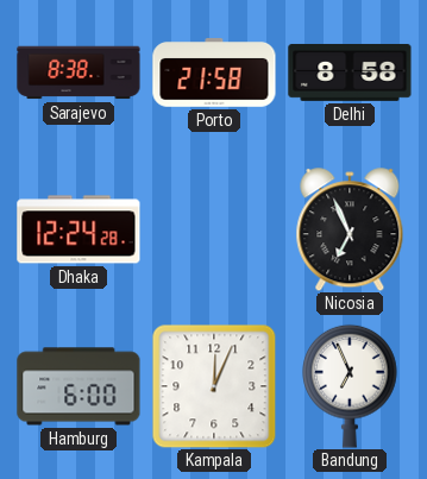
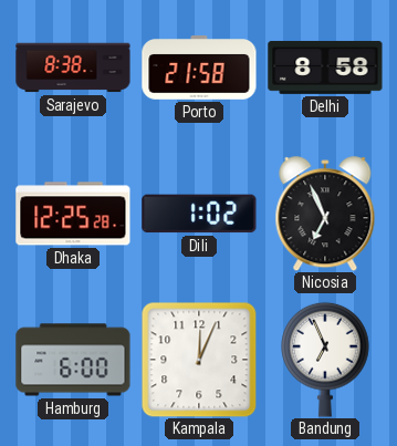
Dhaka: 12:24 -> 12:25 (73, 214)
Dili: none -> 1:02 (199, 214)
